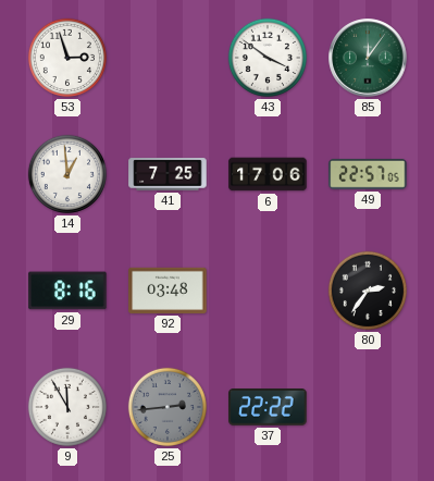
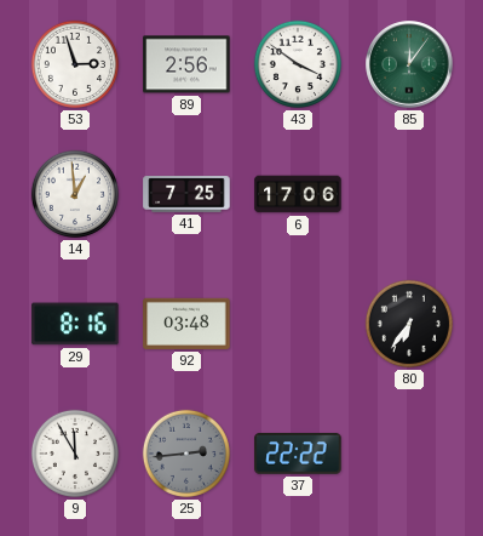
89: none -> 2:56 (186, 64)
49: 22:57 -> none (368, 174)
80: 2:36 -> 6:36 (409, 324)
